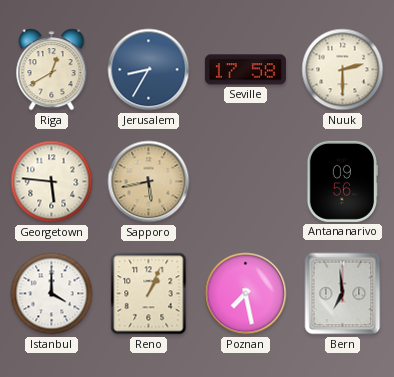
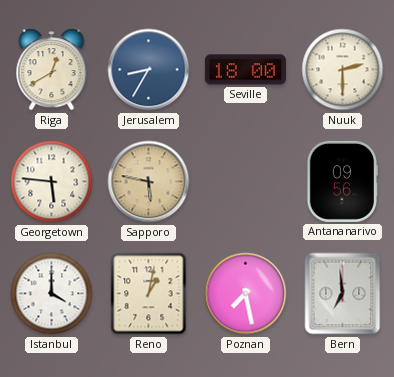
Seville: 17:58 -> 18:00 (245, 70)
Sapporo: 5:43 -> 5:47 (149, 182)
Reno: 1:04 -> 1:02 (149, 294)
